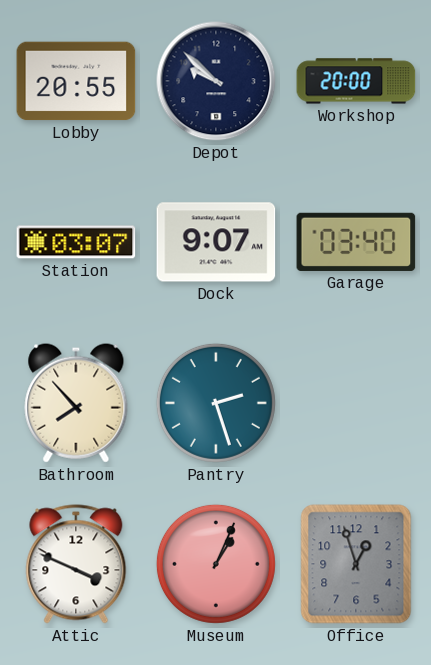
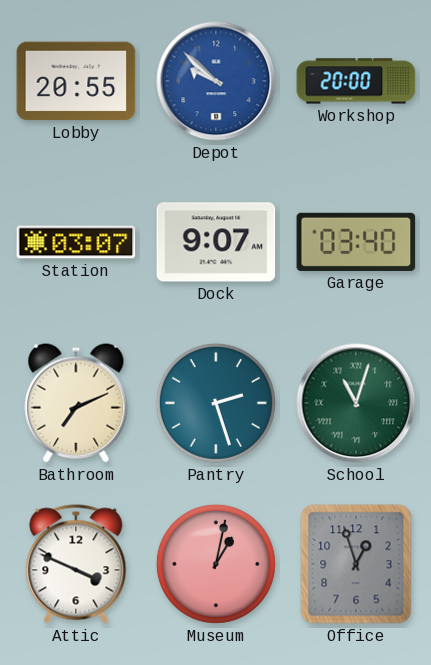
Depot dial: navy -> blue (216, 81)
Bathroom: 7:53 -> 7:11 (76, 403)
School: none -> 11:03 (356, 403)
Museum: 1:04 -> 1:02 (216, 564)
